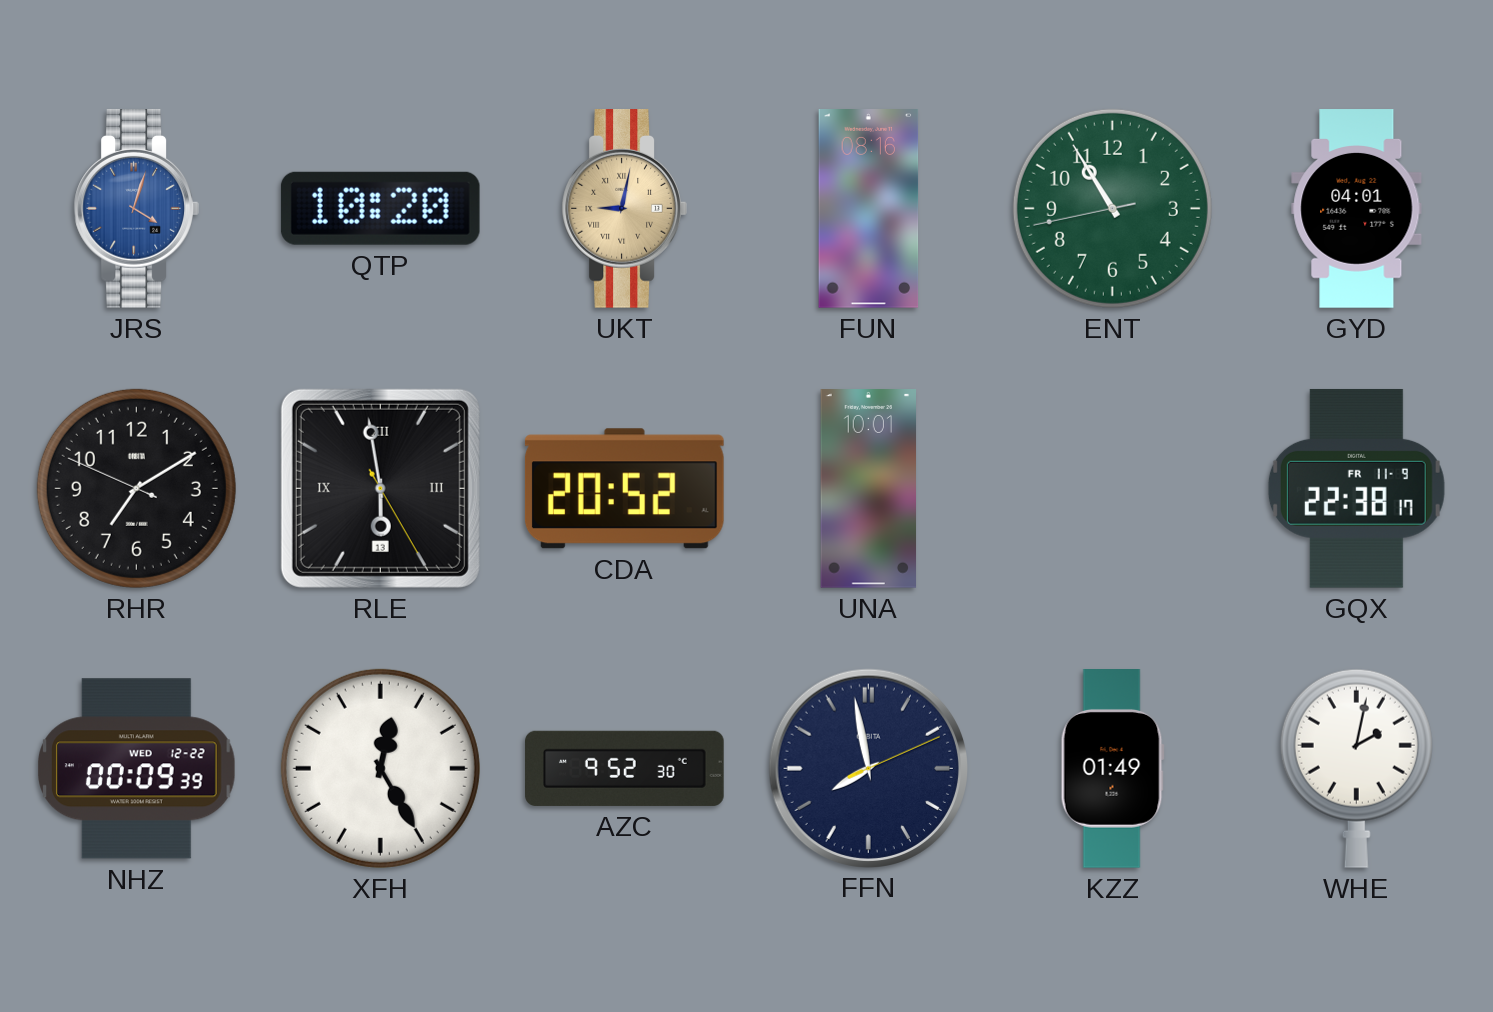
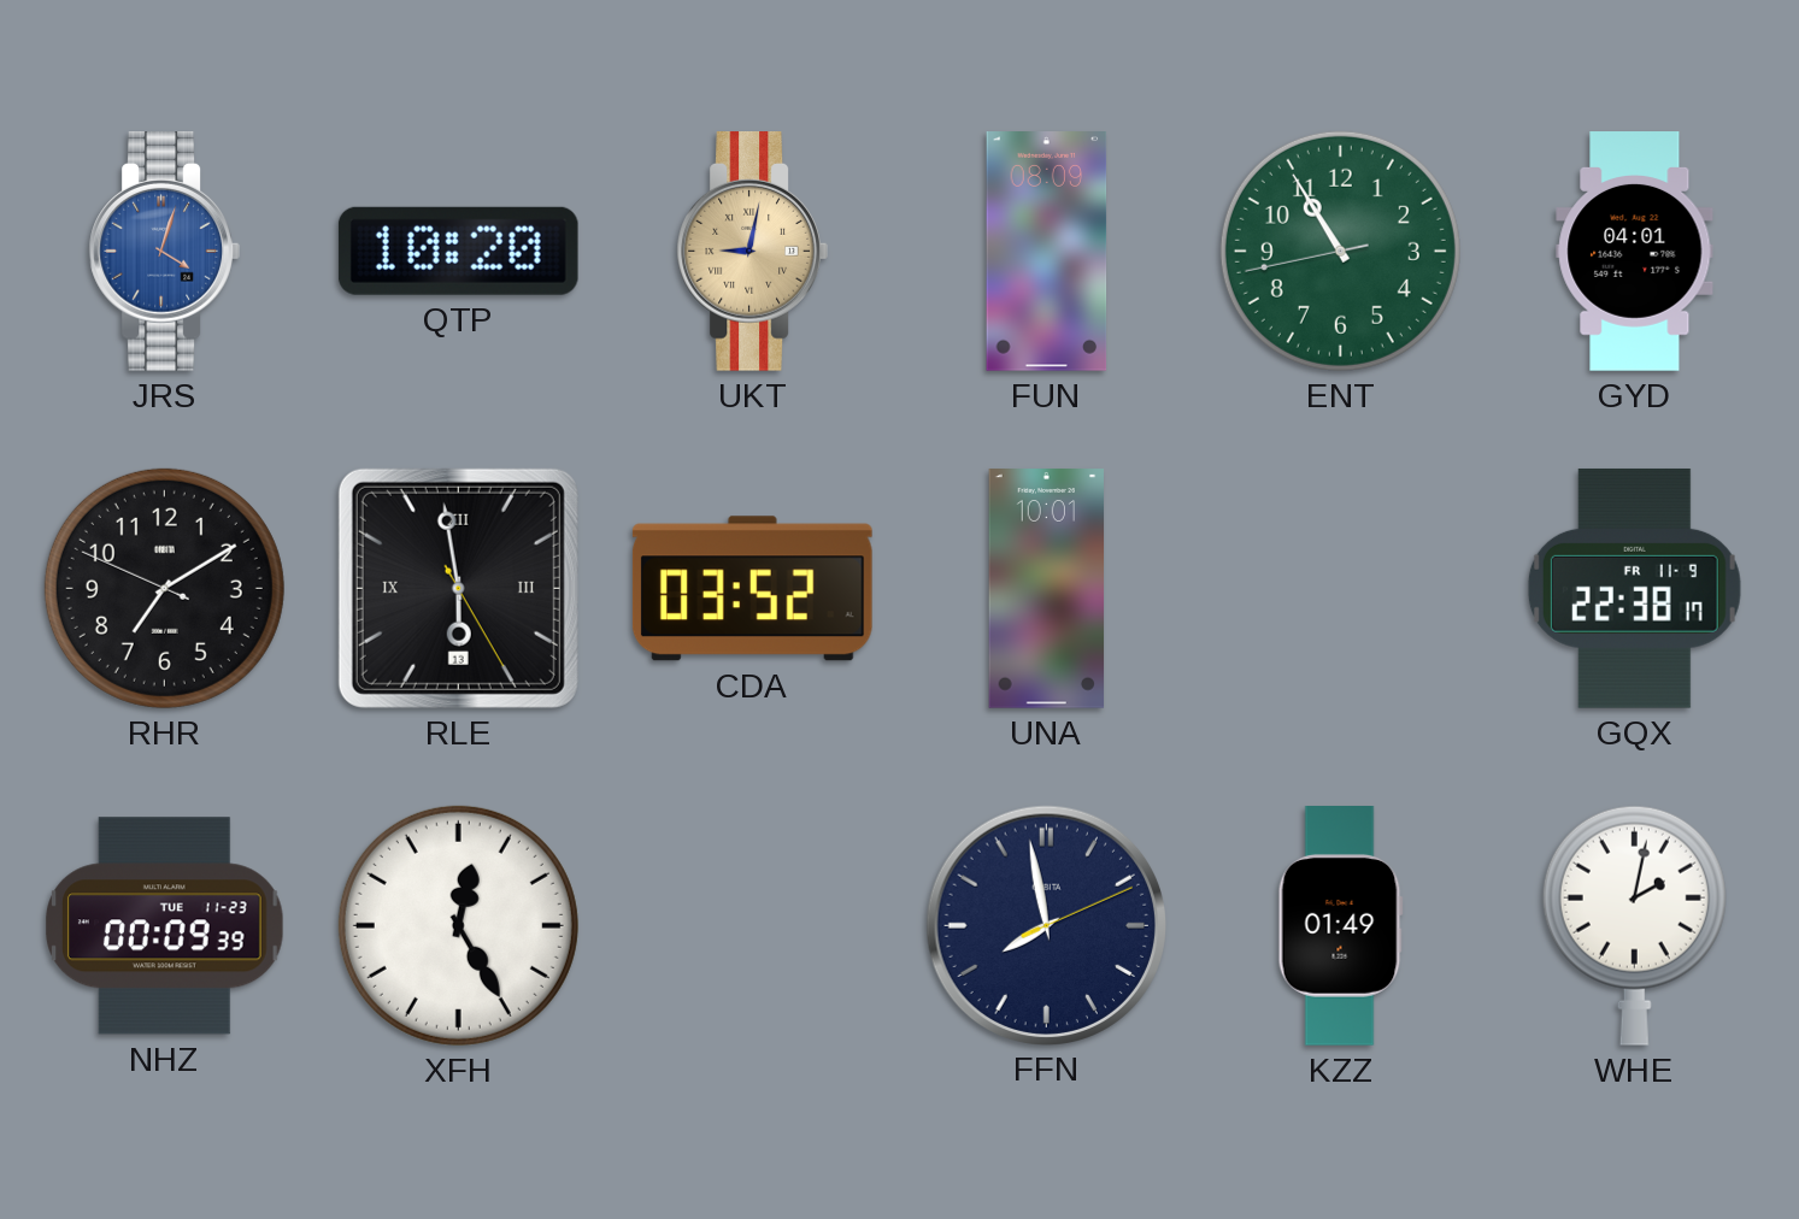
FUN: 08:16 -> 08:09 (1047, 252)
CDA: 20:52 -> 03:52 (752, 589)
NHZ date: WED 12-22 -> TUE 11-23 (165, 926)
AZC: 9:52 -> none (625, 768)
